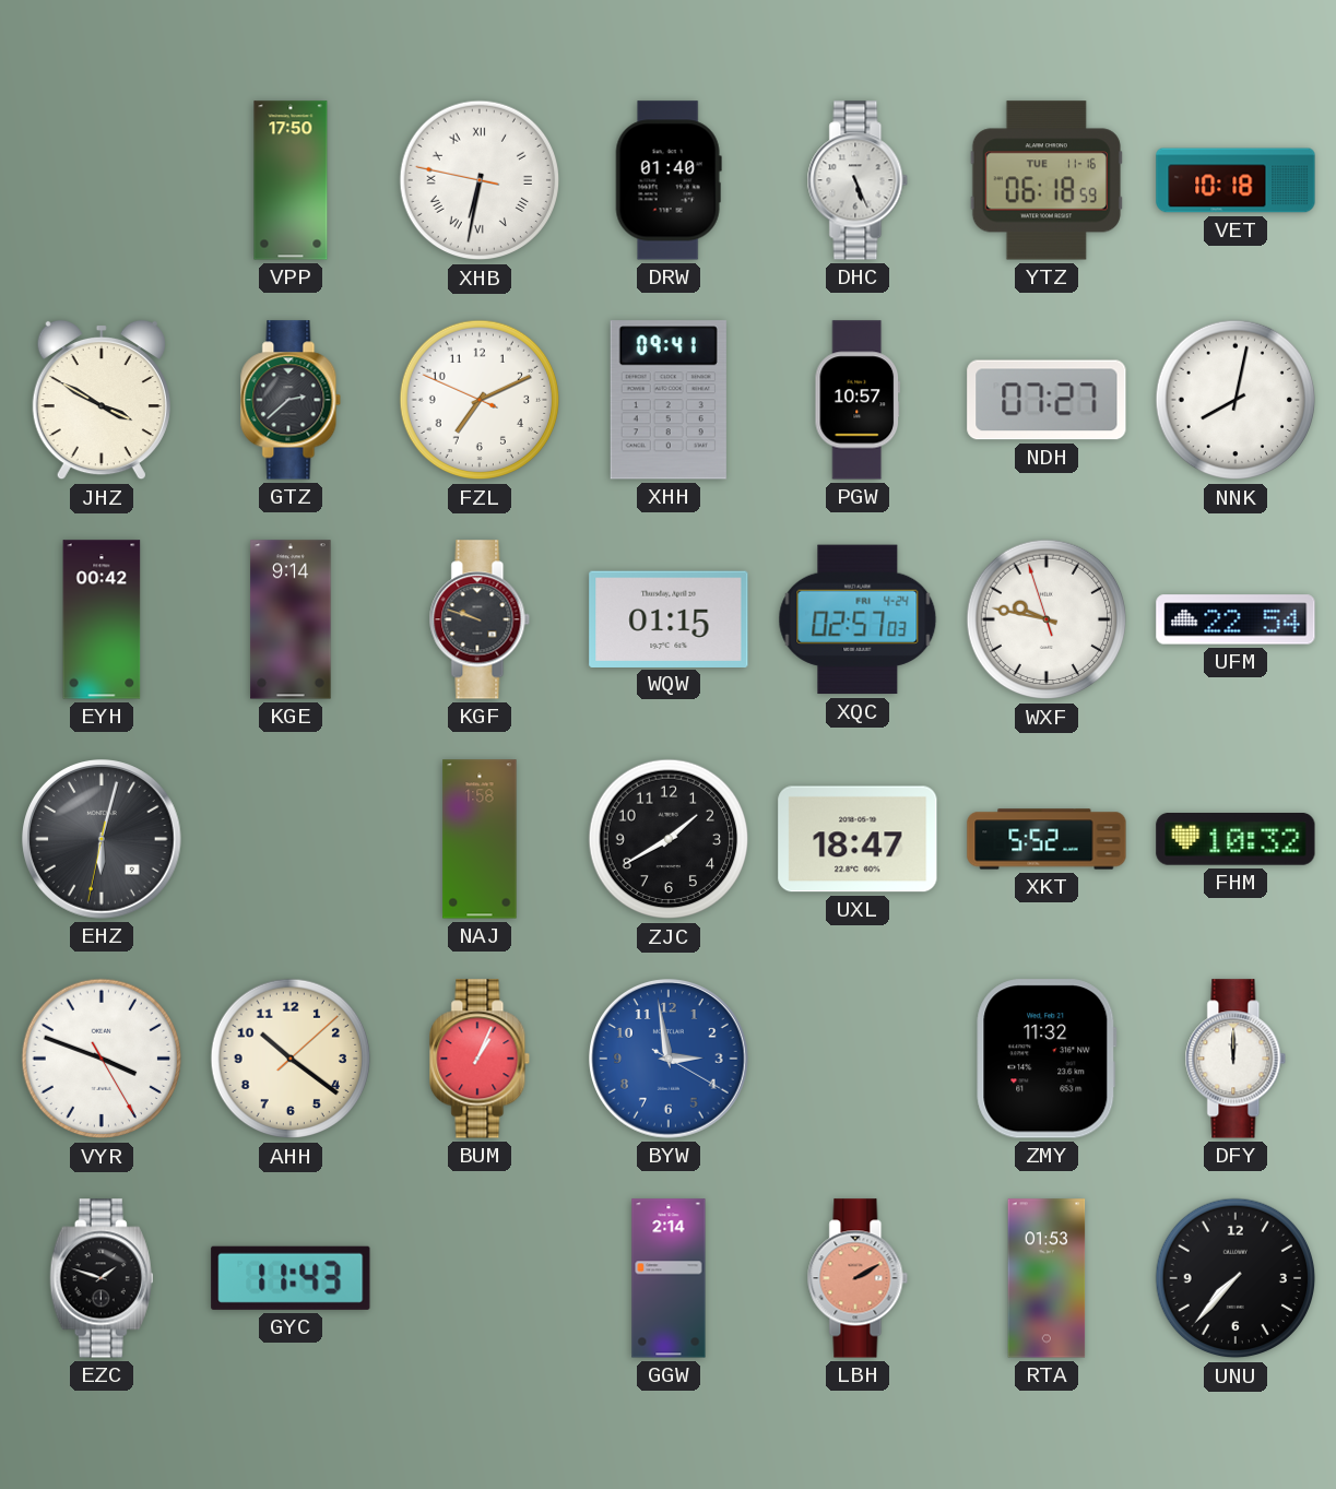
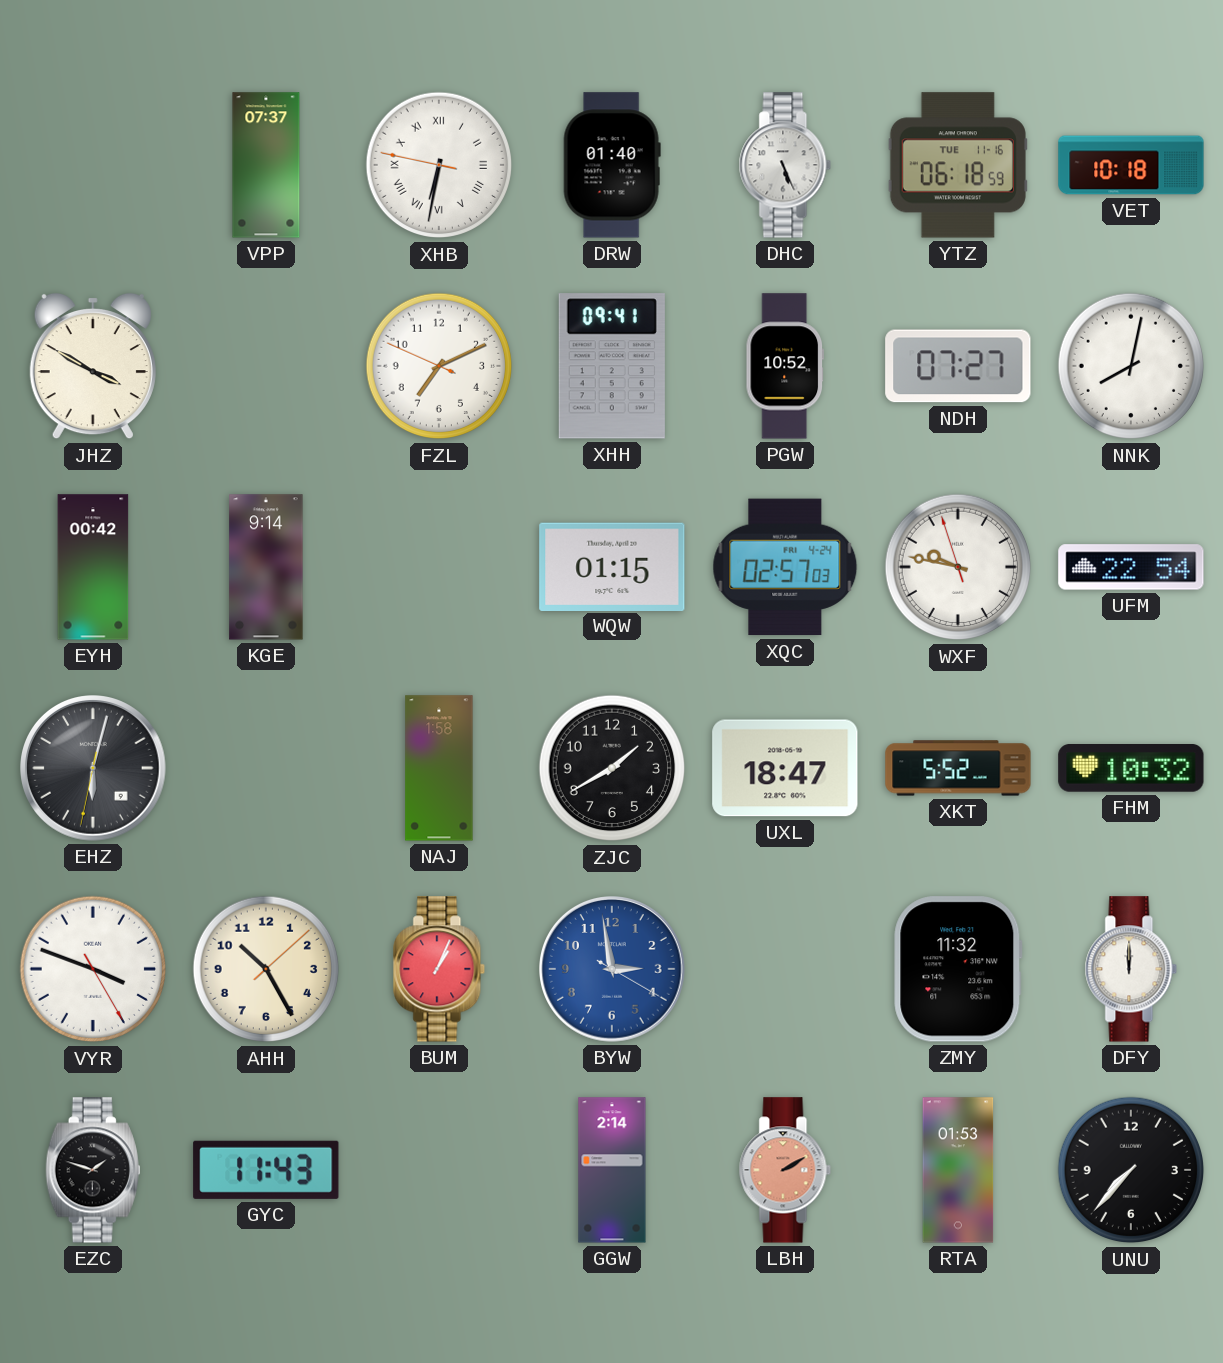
VPP: 17:50 -> 07:37 (266, 165)
GTZ: 2:38 -> none (291, 400)
PGW: 10:57 -> 10:52 (784, 366)
KGF: 9:48 -> none (480, 619)
AHH: 10:21 -> 10:25 (266, 969)
